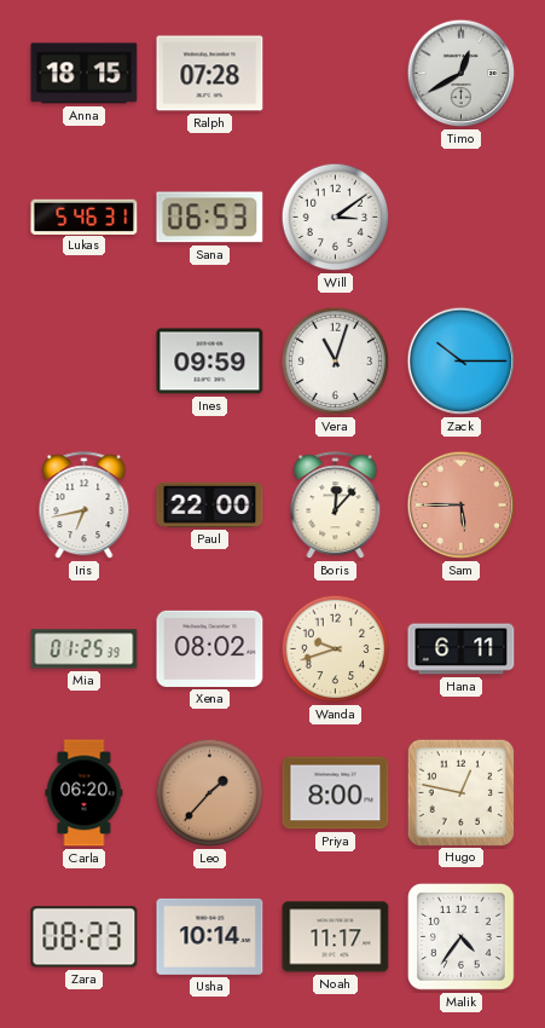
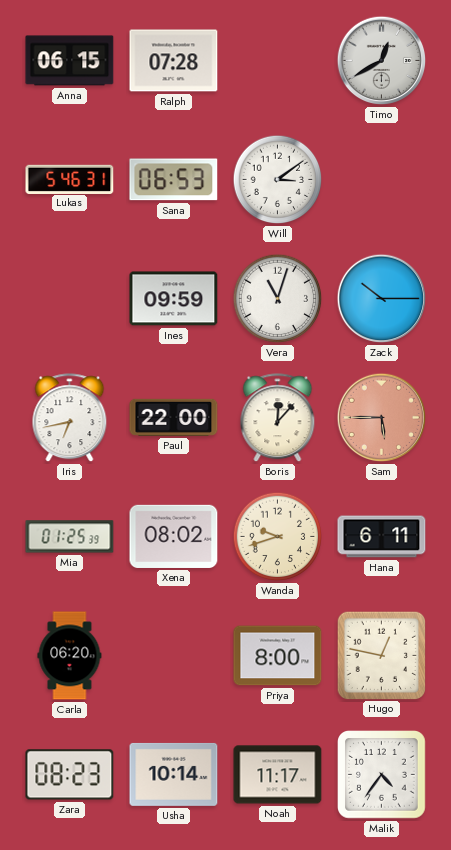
Anna: 18:15 -> 06:15 (70, 61)
Leo: 1:37 -> none (210, 793)
